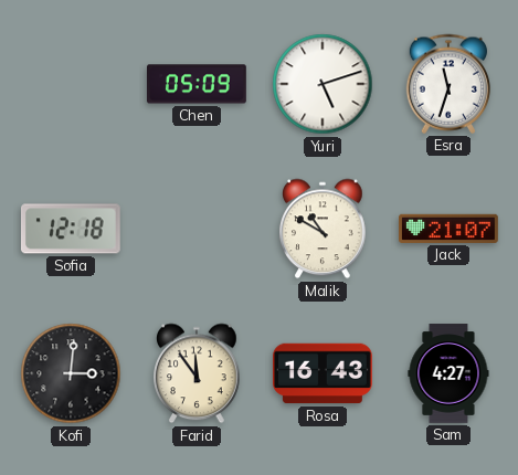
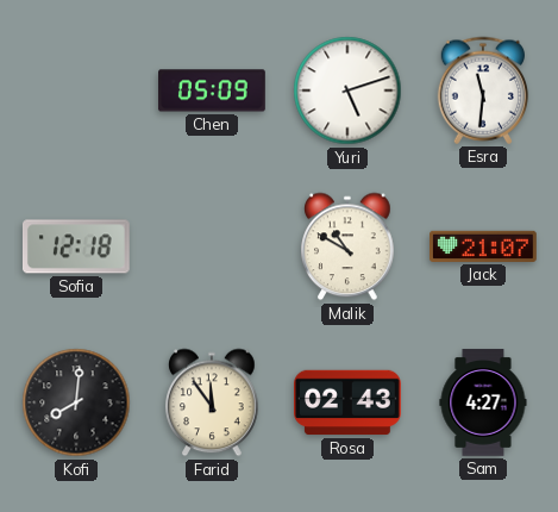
Esra: 11:33 -> 11:31 (483, 90)
Kofi: 3:01 -> 8:01 (76, 402)
Rosa: 16:43 -> 02:43 (349, 402)
